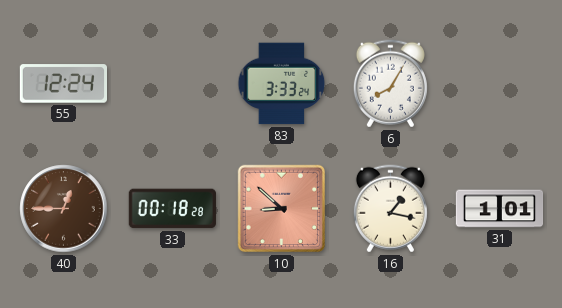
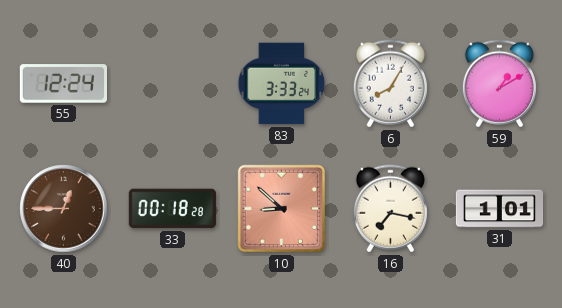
59: none -> 1:10 (499, 84)
16: 1:17 -> 7:17 (390, 209)
